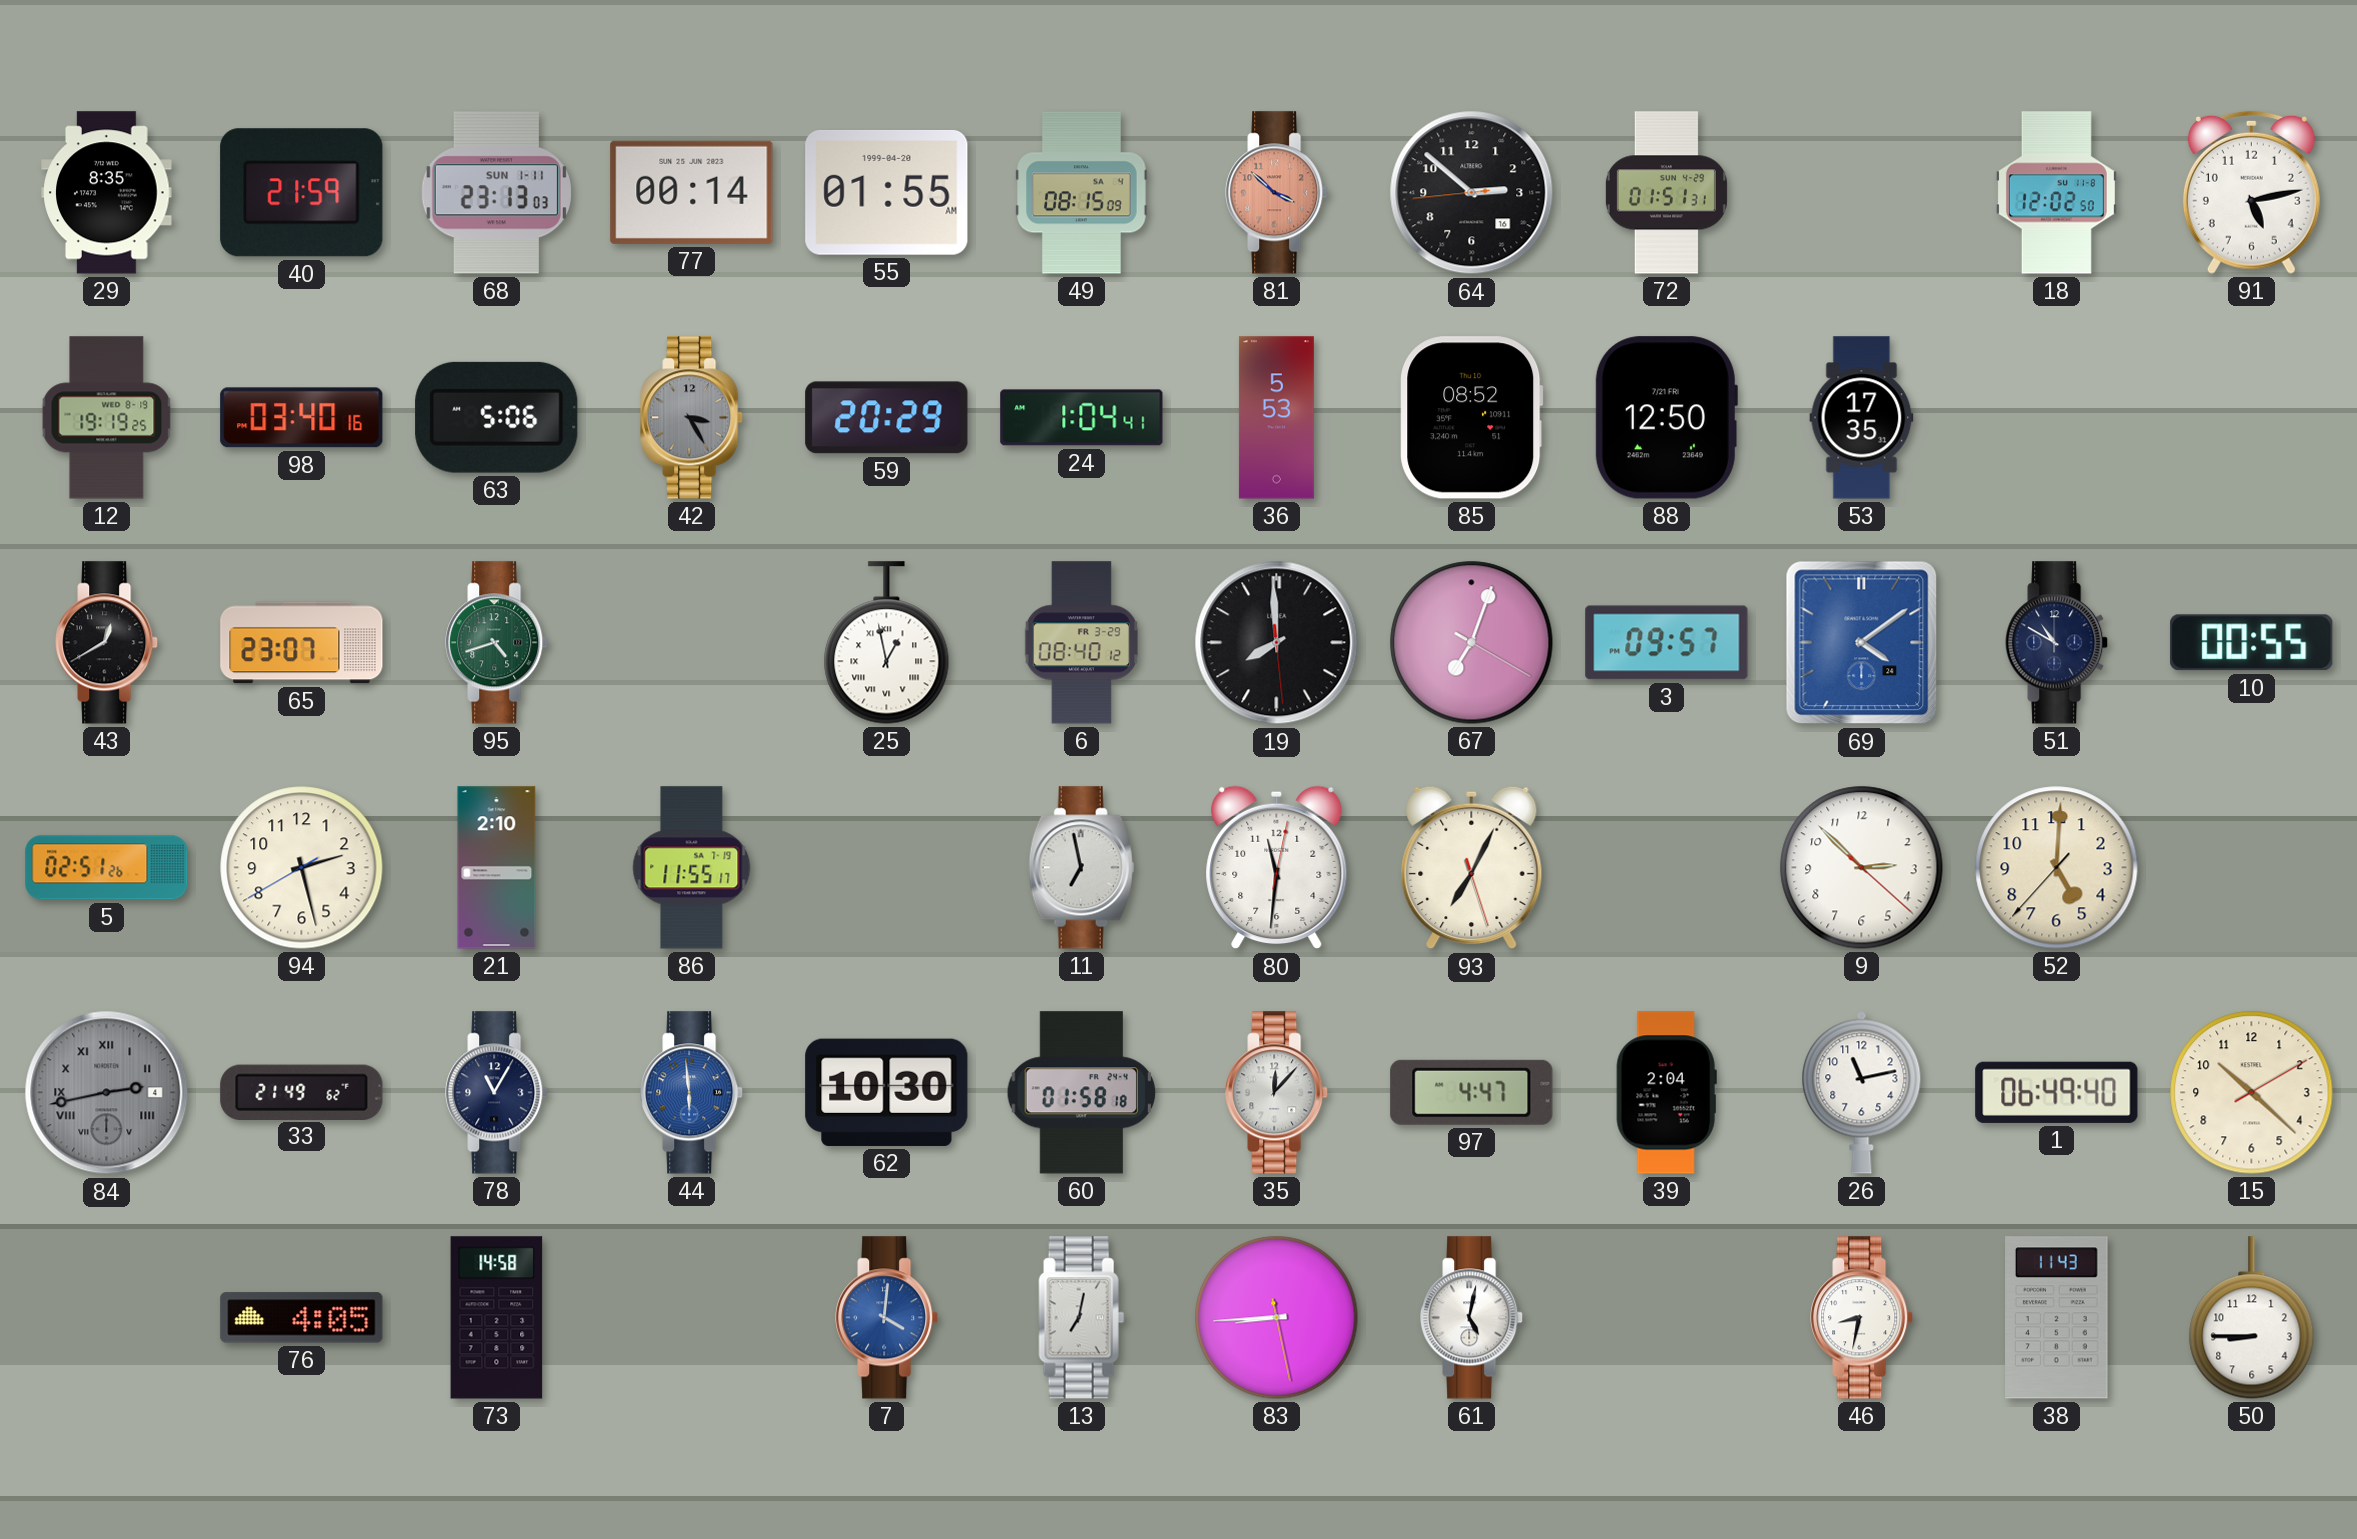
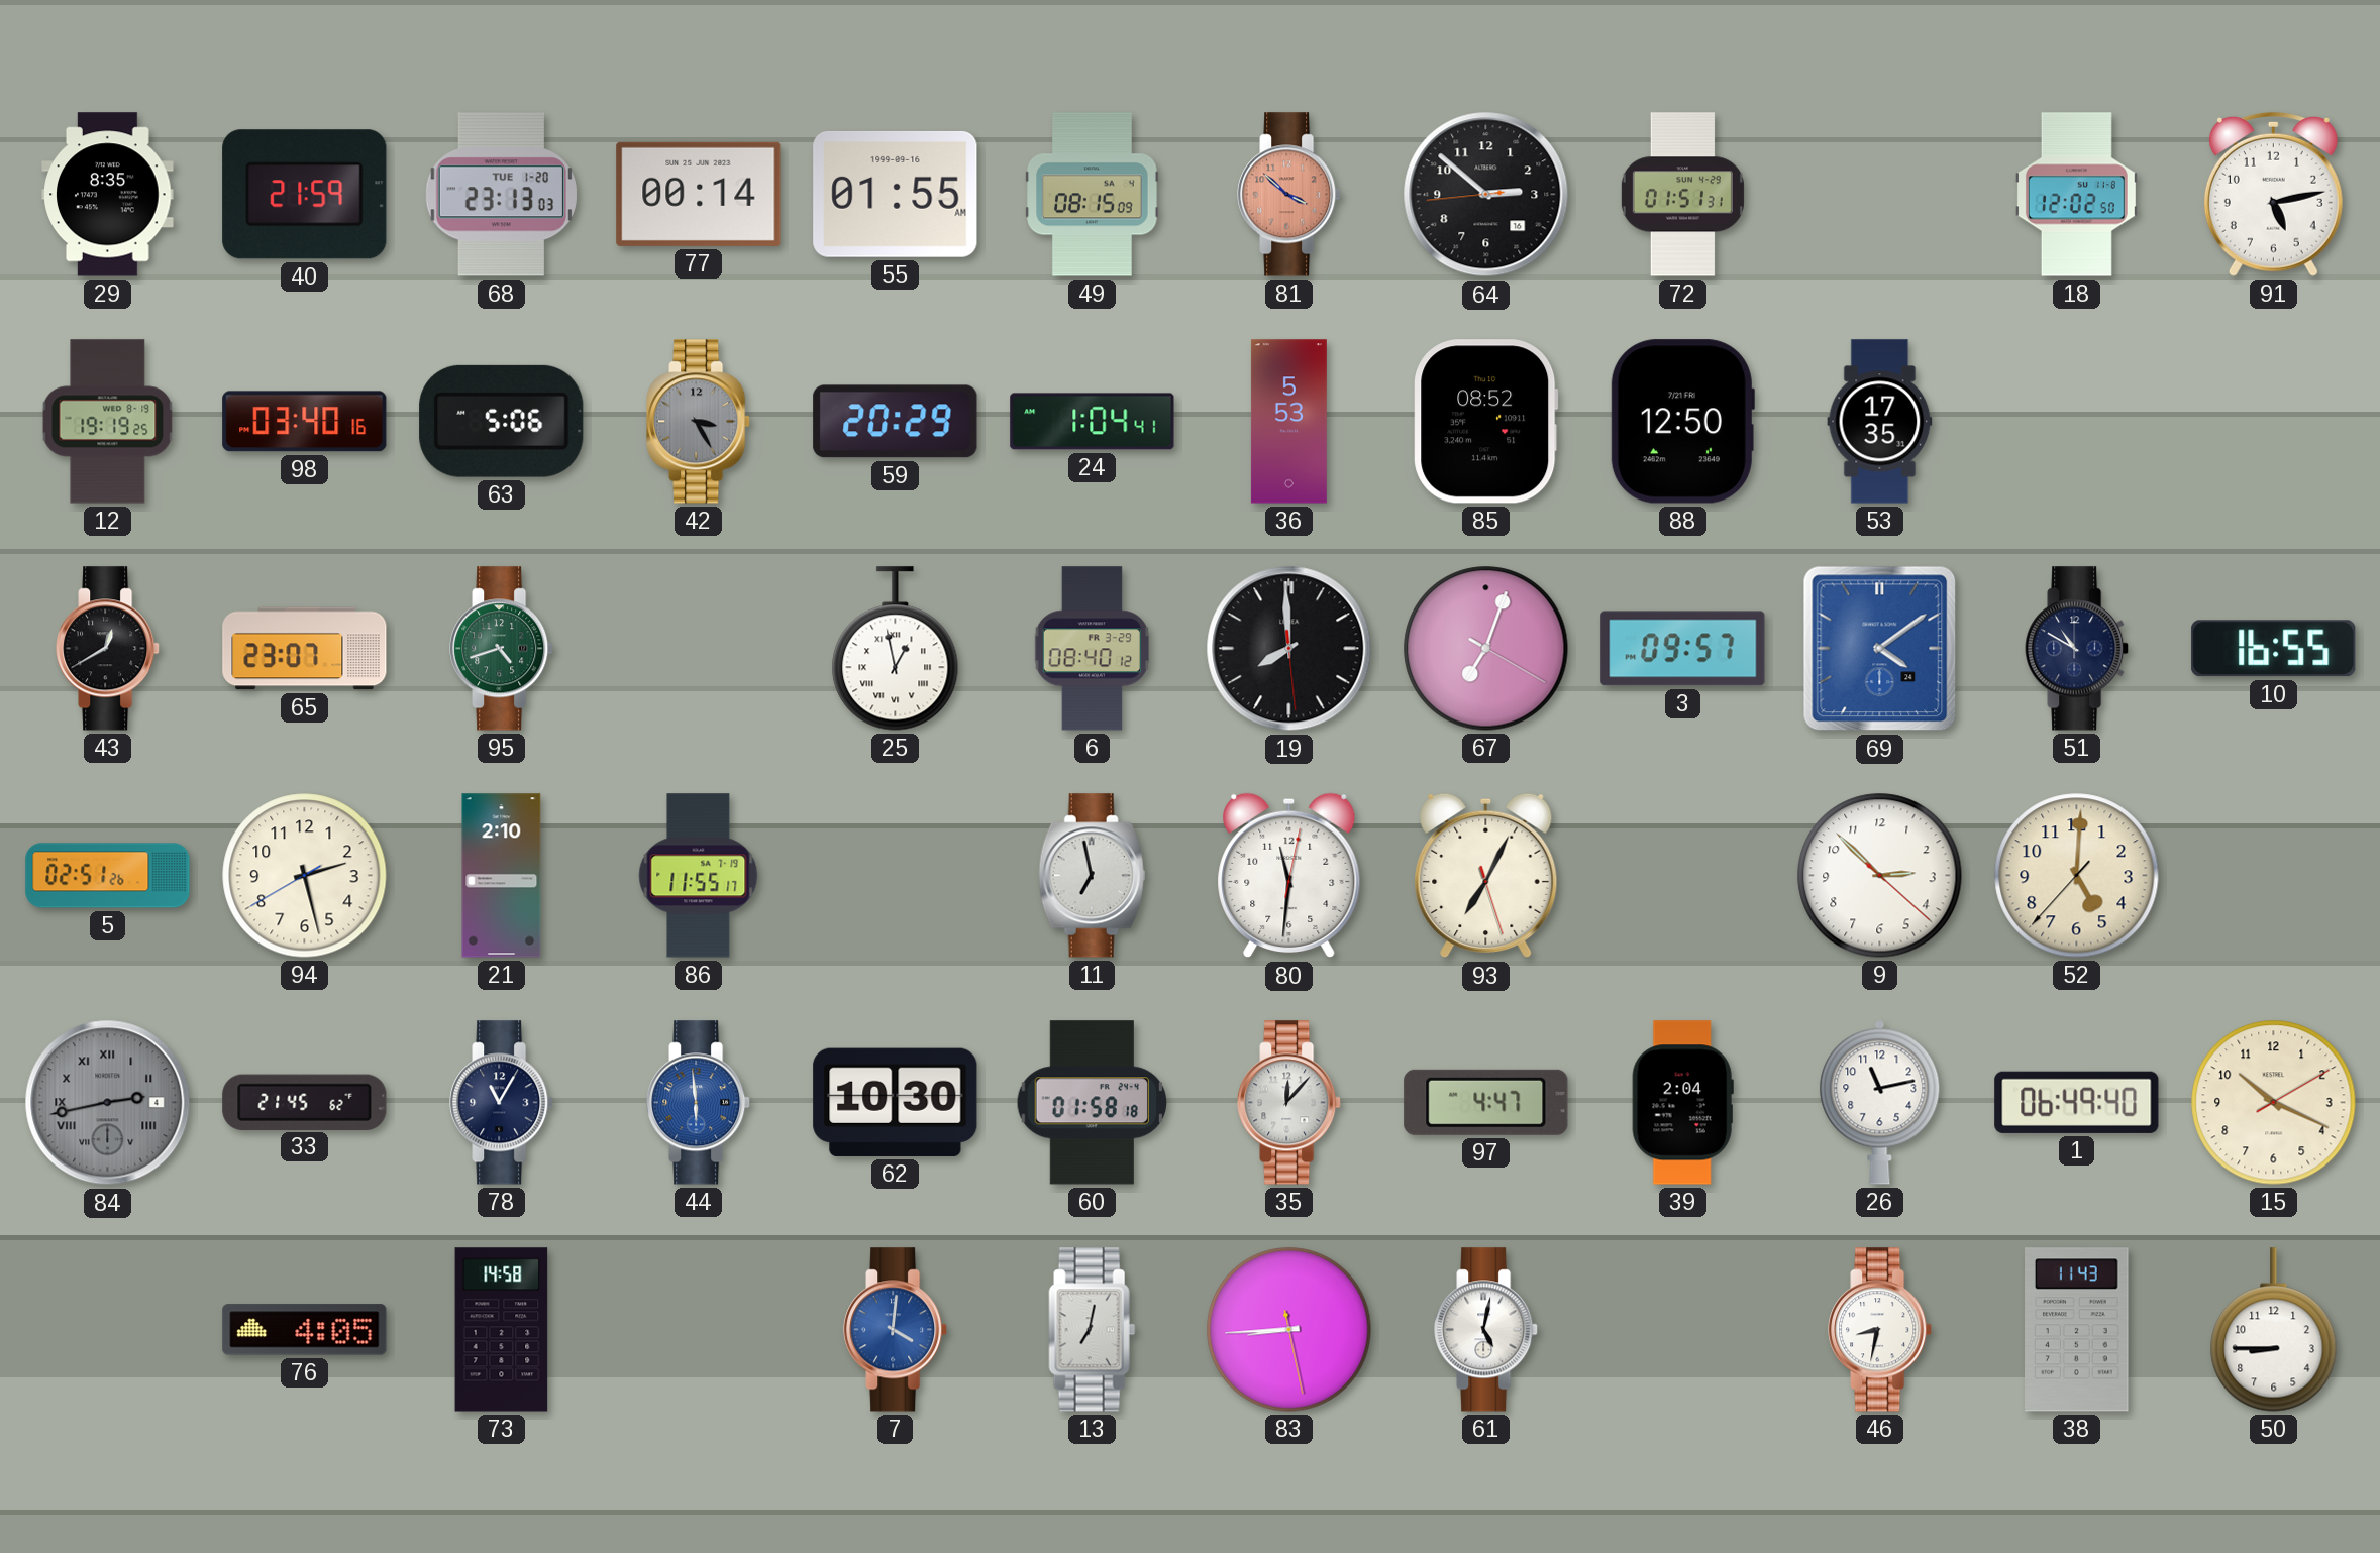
68 date: SUN 1-11 -> TUE 1-20 (501, 195)
55 date: 1999-04-20 -> 1999-09-16 (896, 194)
10: 00:55 -> 16:55 (2274, 649)
33: 21:49 -> 21:45 (305, 1102)
15: 10:22 -> 10:19 (2274, 1103)
